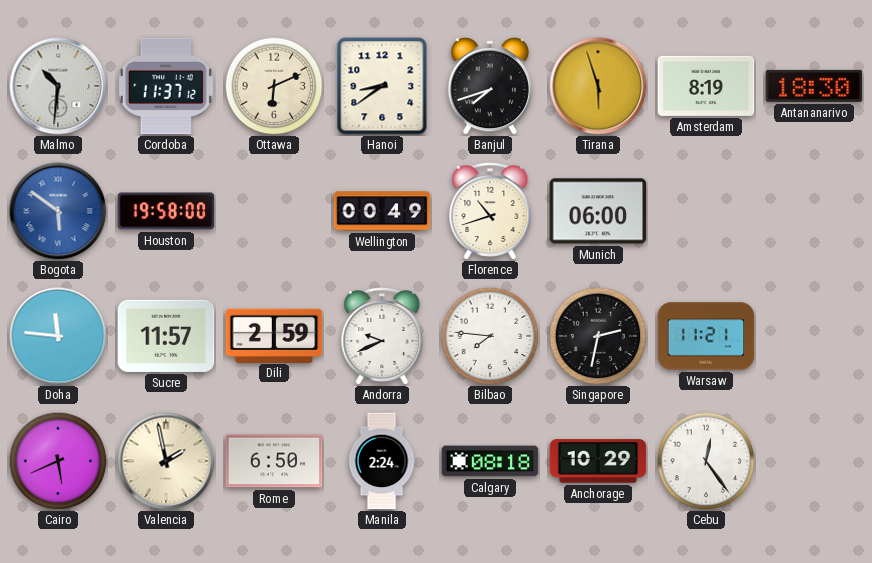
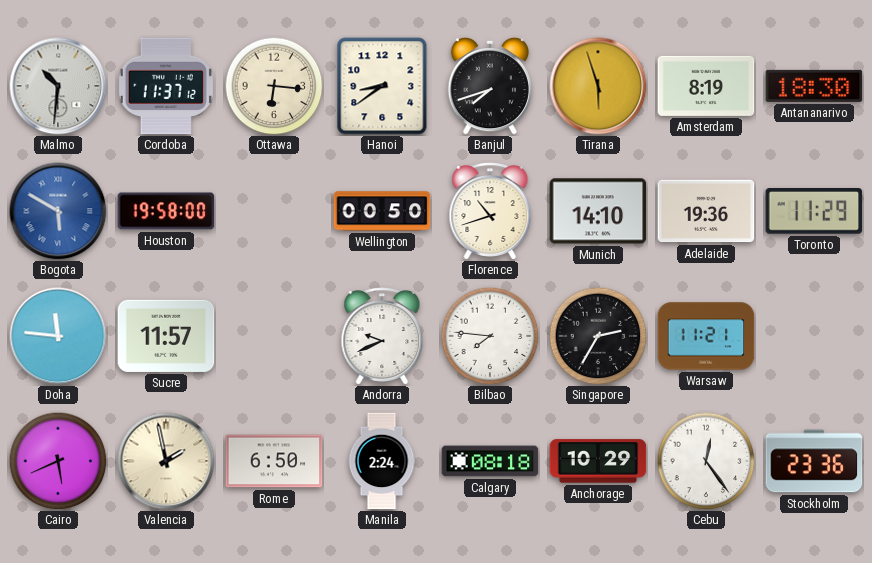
Ottawa: 6:11 -> 6:16 (274, 86)
Bogota: 5:51 -> 5:50 (58, 211)
Wellington: 00:49 -> 00:50 (382, 211)
Munich: 06:00 -> 14:10 (598, 211)
Adelaide: none -> 19:36 (706, 211)
Toronto: none -> 11:29 (814, 212)
Dili: 2:59 -> none (274, 335)
Singapore: 2:32 -> 2:35 (598, 336)
Stockholm: none -> 23:36 (814, 461)
